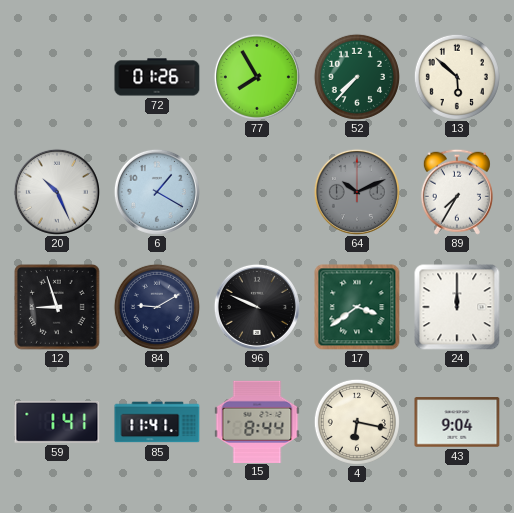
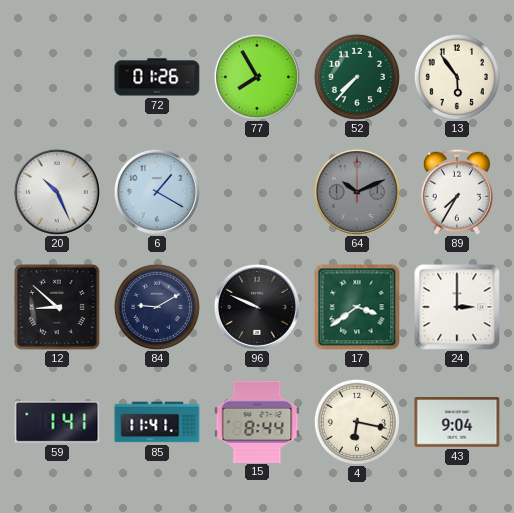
13: 5:52 -> 5:54 (457, 77)
12: 8:57 -> 8:52 (58, 308)
24: 12:00 -> 3:00 (457, 307)
